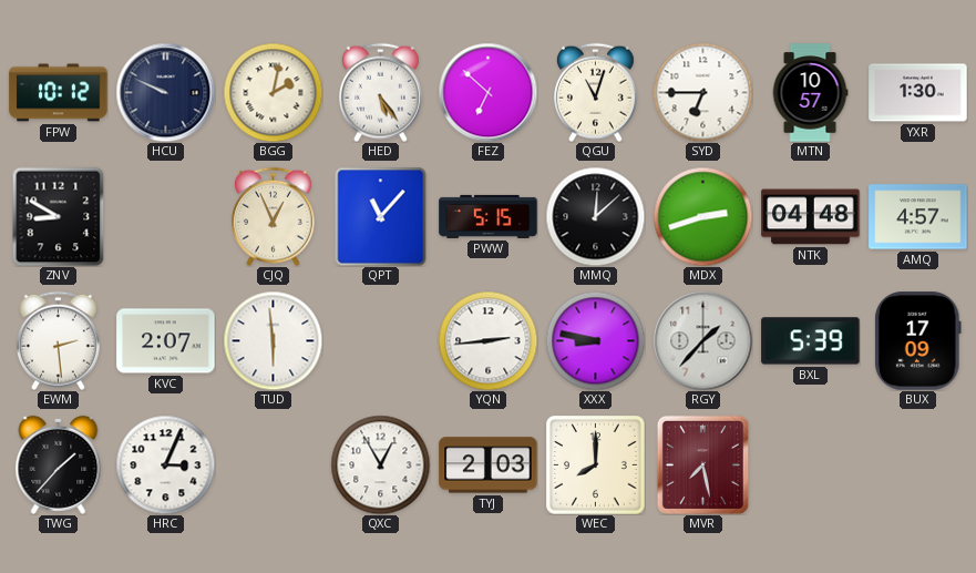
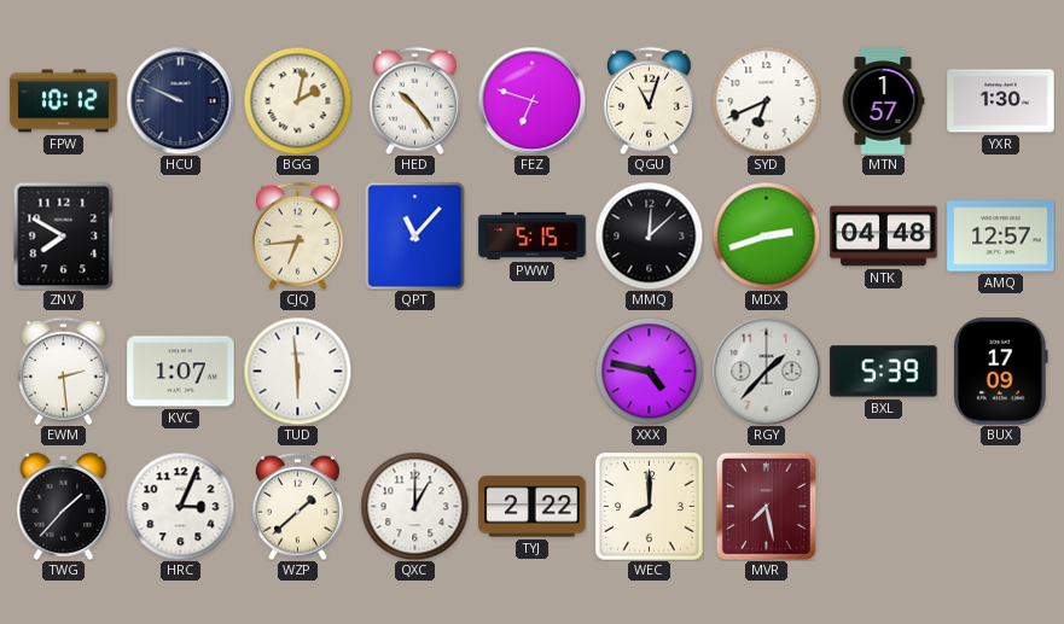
HED: 5:24 -> 10:24 (414, 100)
FEZ: 6:52 -> 6:48 (531, 100)
SYD: 6:45 -> 6:41 (766, 100)
MTN: 10:57 -> 1:57 (883, 101)
ZNV: 8:50 -> 7:50 (64, 235)
CJQ: 12:56 -> 6:44 (297, 235)
AMQ: 4:57 -> 12:57 (1001, 237)
KVC: 2:07 -> 1:07 (181, 372)
YQN: 2:44 -> none (487, 340)
XXX: 8:47 -> 4:47 (649, 371)
WZP: none -> 1:38 (297, 506)
QXC: 12:55 -> 1:00 (414, 506)
TYJ: 2:03 -> 2:22 (533, 507)
